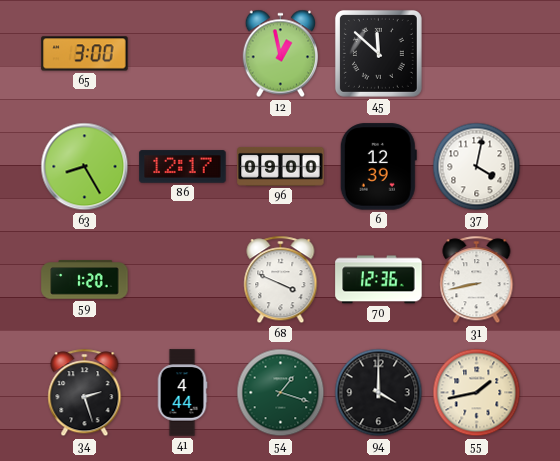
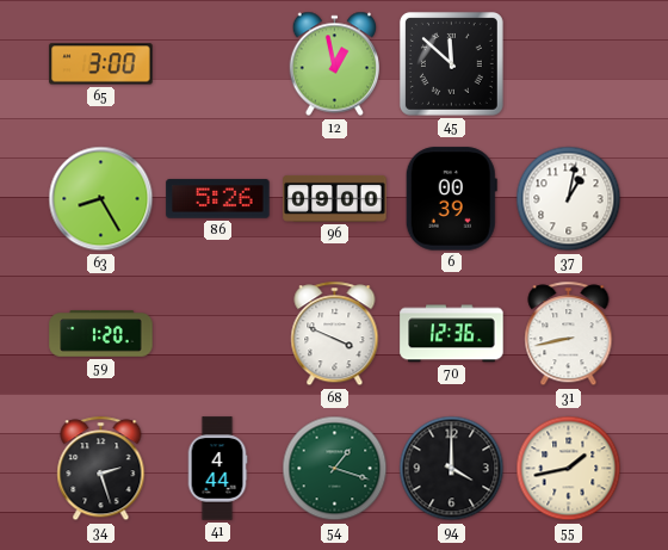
86: 12:17 -> 5:26 (218, 199)
6: 12:39 -> 00:39 (451, 199)
37: 4:02 -> 1:02 (569, 199)
